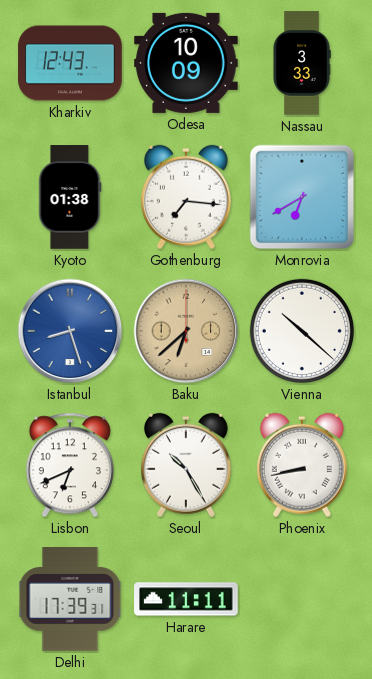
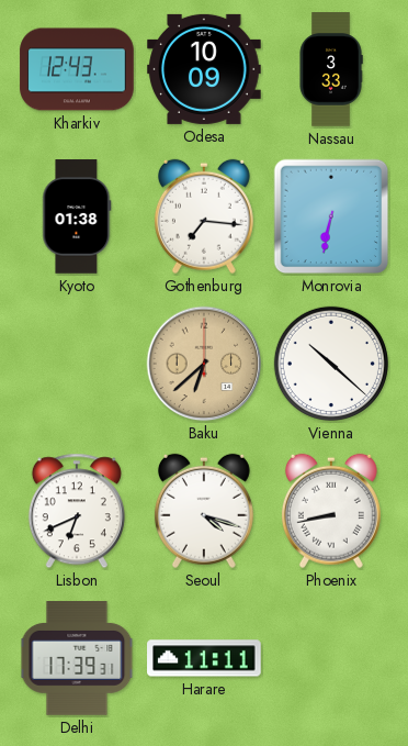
Monrovia: 6:40 -> 6:32 (331, 216)
Istanbul: 8:27 -> none (70, 331)
Seoul: 10:25 -> 4:18 (204, 511)
